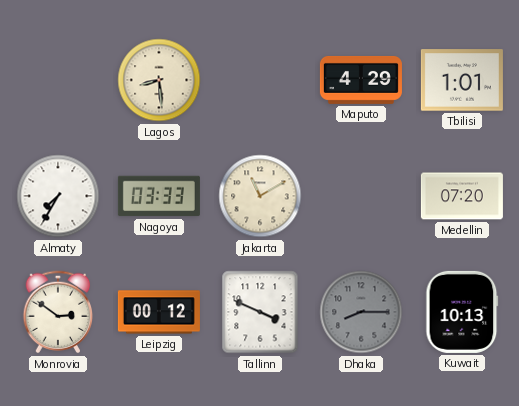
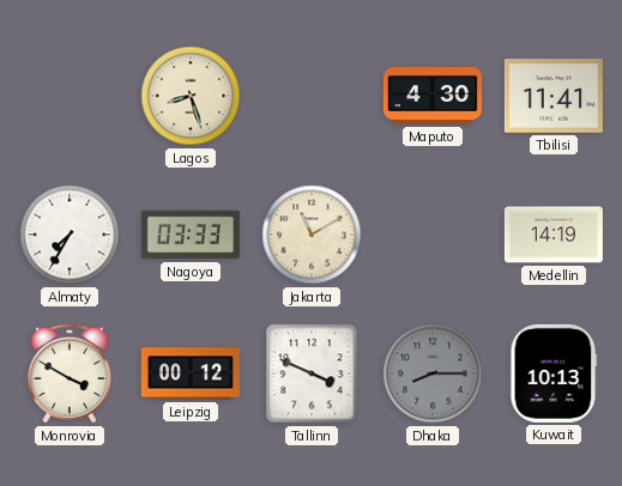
Lagos: 8:29 -> 8:27 (191, 96)
Maputo: 4:29 -> 4:30 (433, 96)
Tbilisi: 1:01 -> 11:41 (554, 96)
Medellin: 07:20 -> 14:19 (554, 235)
Monrovia: 2:51 -> 3:50 (70, 373)
